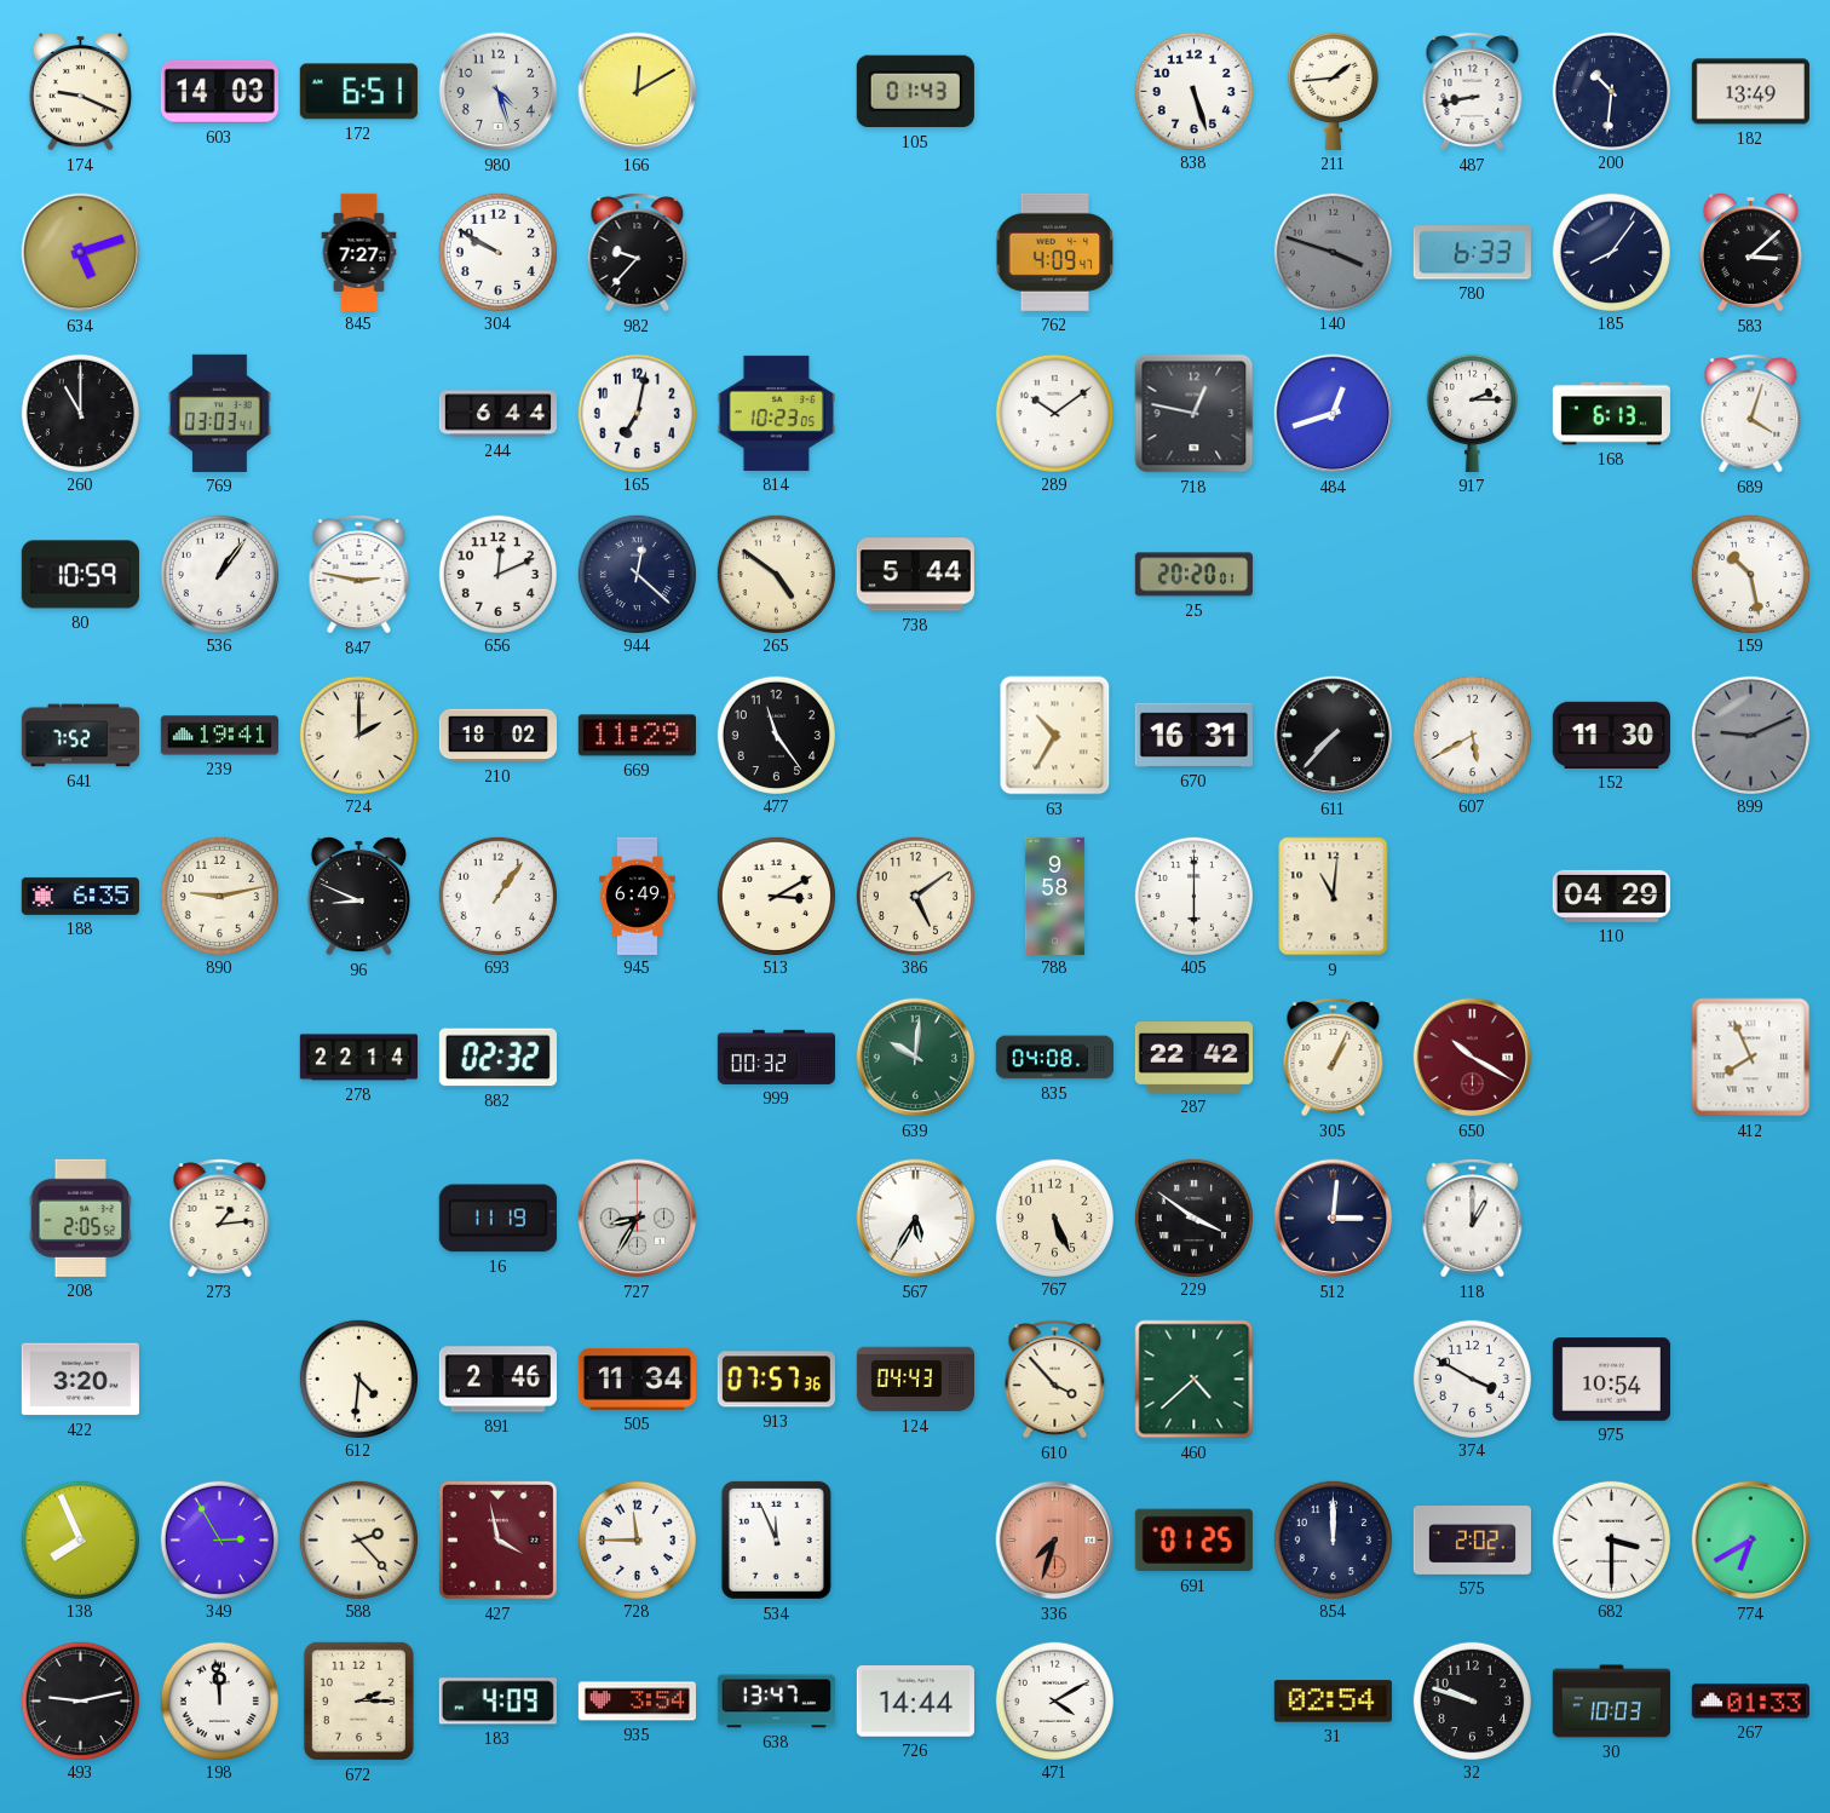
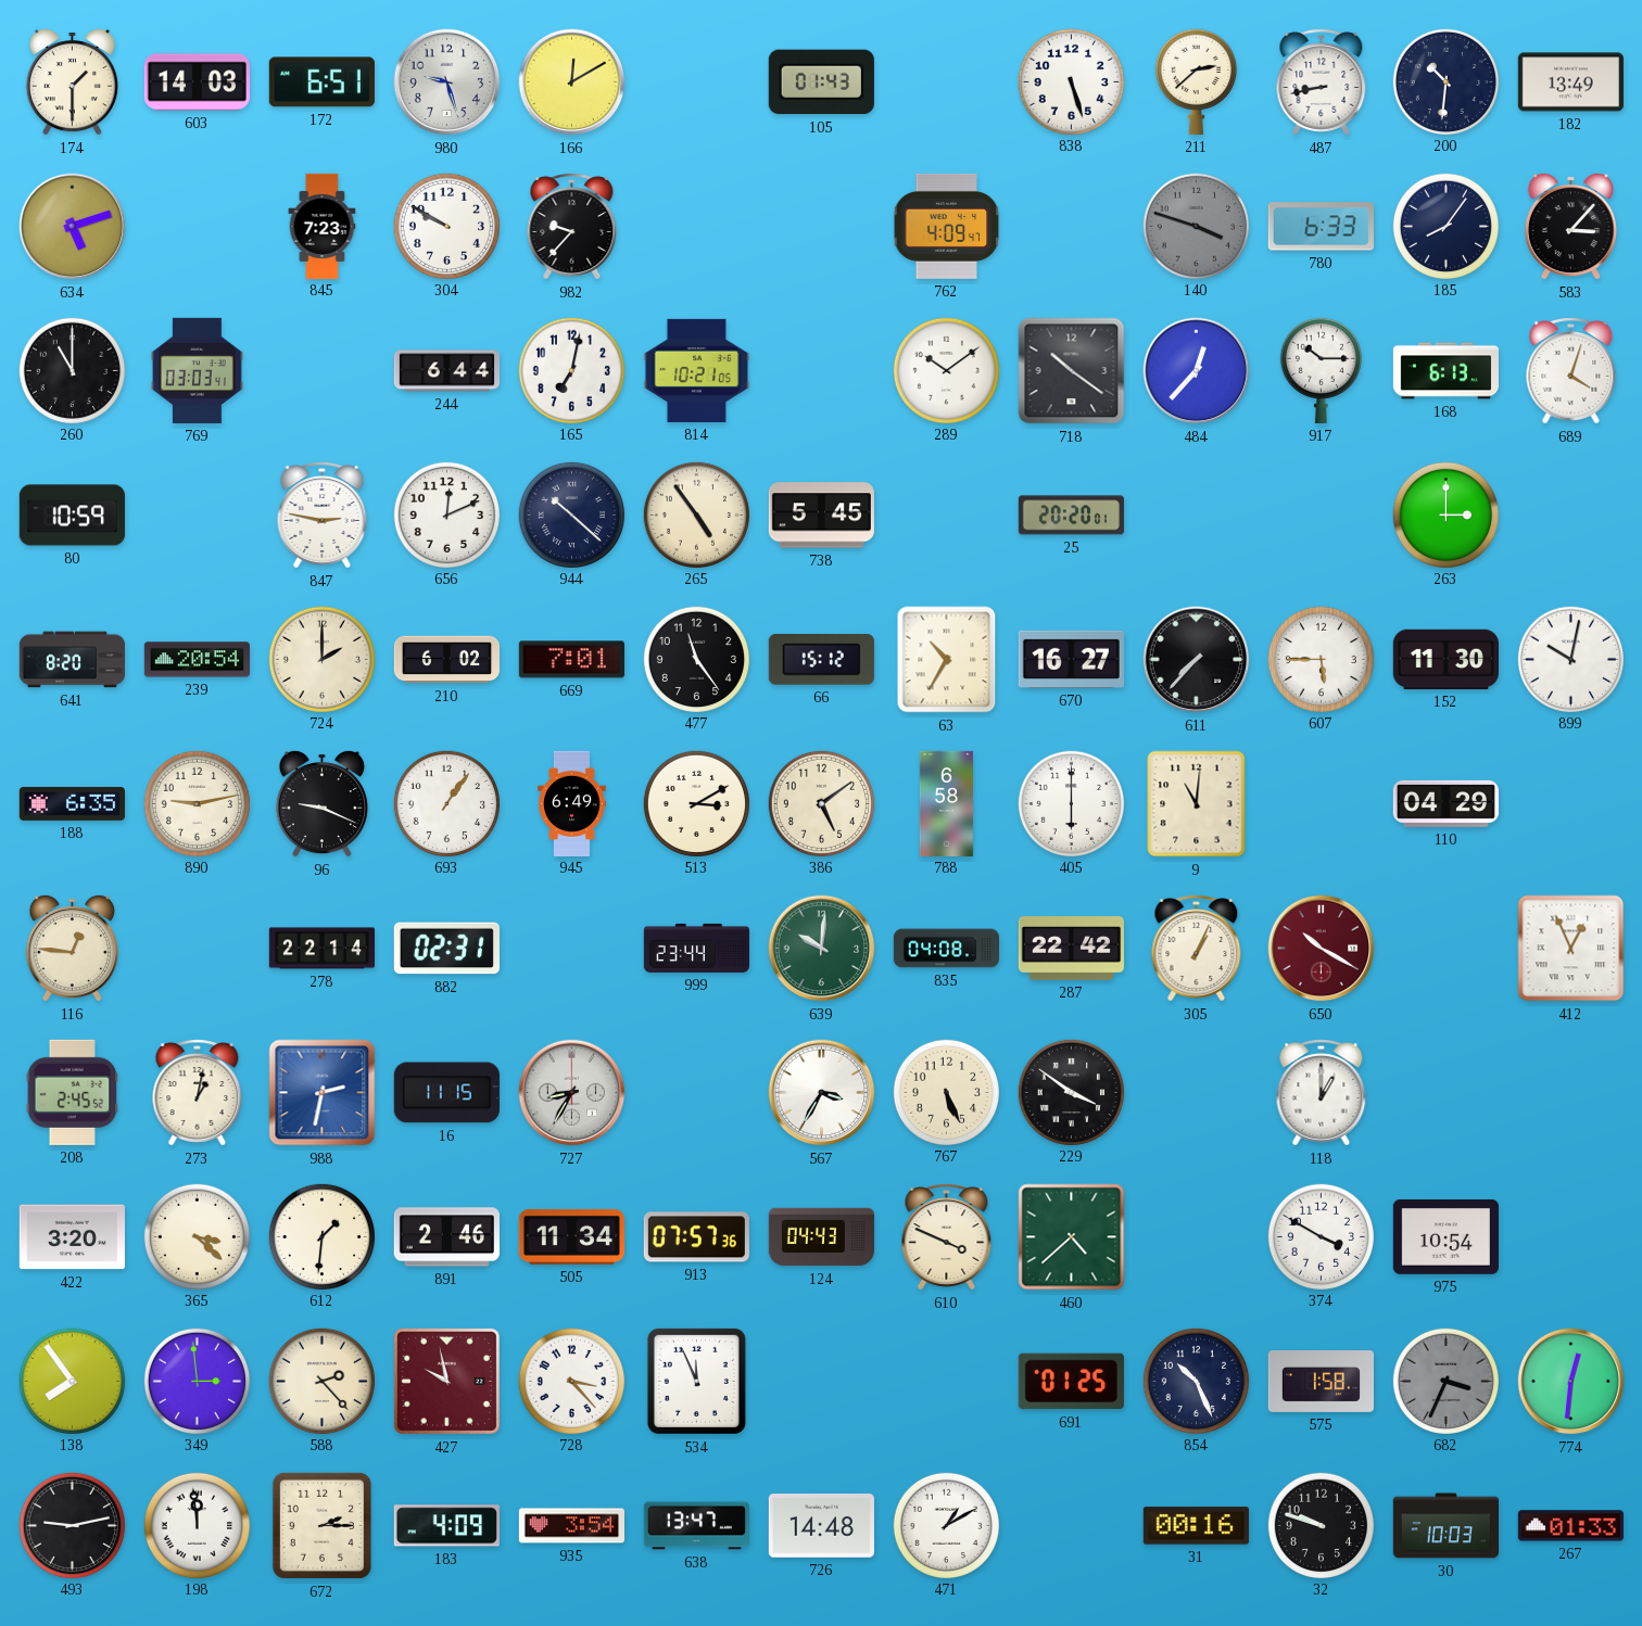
174: 9:19 -> 1:30 (72, 81)
980: 4:27 -> 9:27 (447, 82)
211: 1:44 -> 2:38 (1196, 81)
845: 7:27 -> 7:23 (323, 226)
583: 3:08 -> 3:07 (1570, 226)
814: 10:23 -> 10:21 (696, 370)
718: 12:47 -> 10:21 (1072, 371)
484: 12:42 -> 12:37 (1197, 371)
917: 2:15 -> 10:15 (1321, 370)
536: 1:06 -> none (219, 574)
944: 12:22 -> 10:22 (571, 515)
265: 4:51 -> 4:54 (696, 515)
738: 5:44 -> 5:45 (821, 516)
263: none -> 3:00 (1445, 515)
159: 10:28 -> none (1750, 574)
641: 7:52 -> 8:20 (72, 660)
239: 19:41 -> 20:54 (197, 660)
210: 18:02 -> 6:02 (446, 660)
669: 11:29 -> 7:01 (571, 660)
66: none -> 15:12 (821, 660)
670: 16:31 -> 16:27 (1071, 659)
607: 5:40 -> 5:45 (1321, 659)
899: 9:11 -> 10:02 (1570, 659)
899 dial: grey -> white (1570, 659)
96: 8:49 -> 9:19 (321, 803)
788: 9:58 -> 6:58 (946, 803)
116: none -> 12:46 (72, 948)
882: 02:32 -> 02:31 (446, 949)
999: 00:32 -> 23:44 (696, 948)
412: 7:56 -> 12:56 (1571, 949)
208: 2:05 -> 2:45 (73, 1092)
273: 1:14 -> 1:02 (198, 1093)
988: none -> 2:32 (323, 1093)
16: 11:19 -> 11:15 (446, 1093)
567: 5:35 -> 3:35 (822, 1093)
512: 3:01 -> none (1334, 1219)
365: none -> 3:22 (197, 1236)
612: 4:31 -> 1:31 (321, 1236)
610: 3:53 -> 3:49 (947, 1237)
138: 7:56 -> 7:54 (72, 1381)
349: 2:55 -> 2:59 (197, 1381)
427: 3:58 -> 9:58 (446, 1381)
728: 11:45 -> 3:23 (571, 1381)
336: 7:33 -> none (1055, 1541)
854: 12:00 -> 10:26 (1196, 1381)
575: 2:02 -> 1:58 (1321, 1382)
682: 3:30 -> 3:34 (1445, 1381)
682 dial: white -> grey (1445, 1381)
774: 6:40 -> 12:31 (1571, 1382)
726: 14:44 -> 14:48 (821, 1526)
471: 4:10 -> 1:10 (946, 1525)
31: 02:54 -> 00:16 (1196, 1526)
